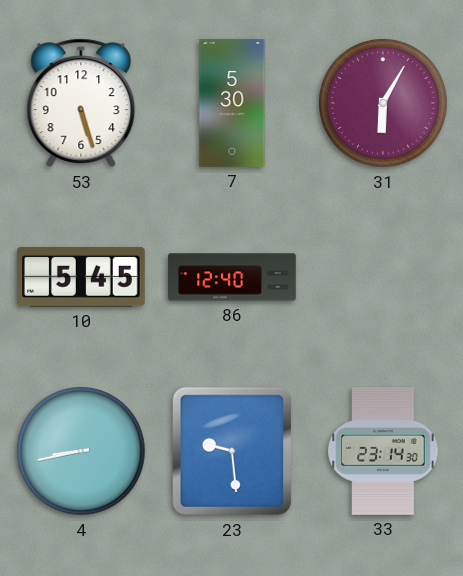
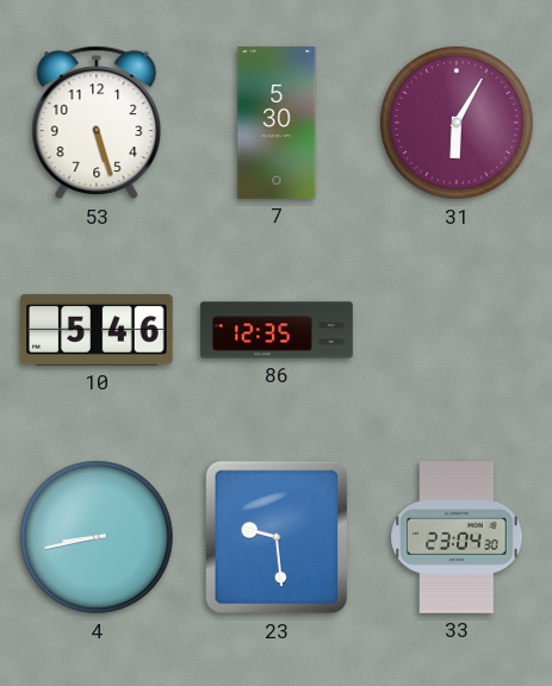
10: 5:45 -> 5:46 (98, 330)
86: 12:40 -> 12:35 (277, 330)
33: 23:14 -> 23:04 (457, 538)
